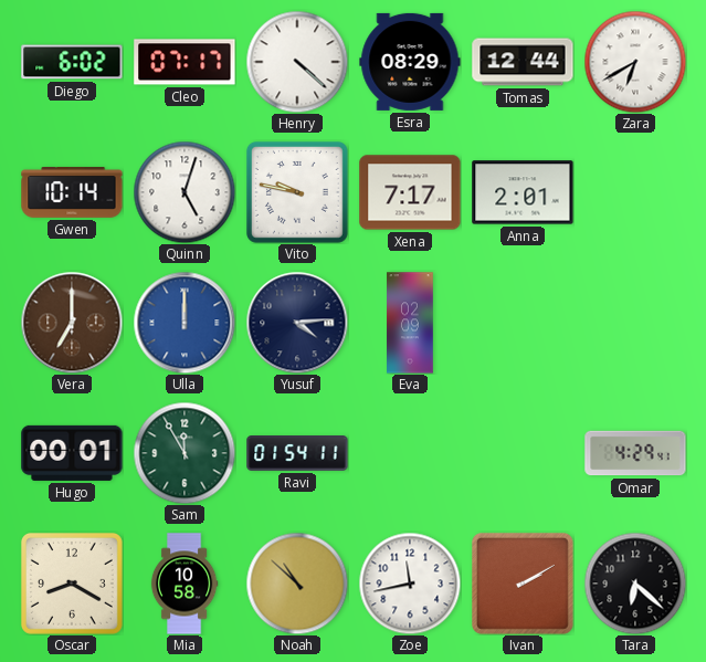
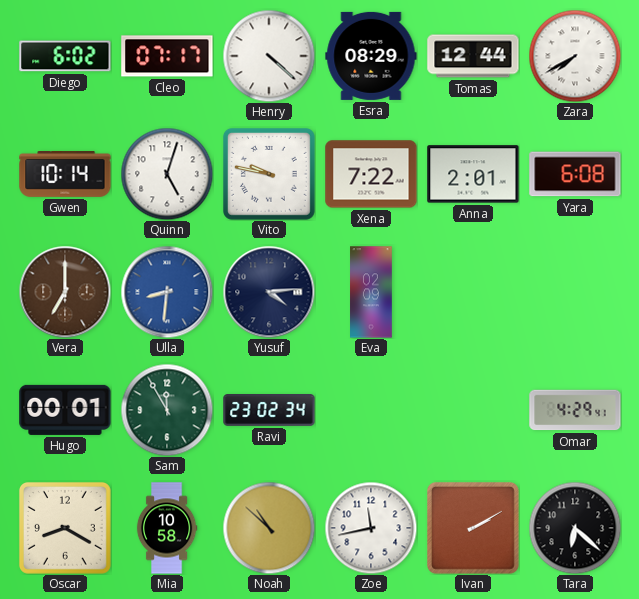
Zara: 6:40 -> 7:40 (575, 56)
Xena: 7:17 -> 7:22 (371, 174)
Yara: none -> 6:08 (575, 174)
Ulla: 12:00 -> 8:31 (167, 292)
Ravi: 01:54 -> 23:02 (269, 411)
